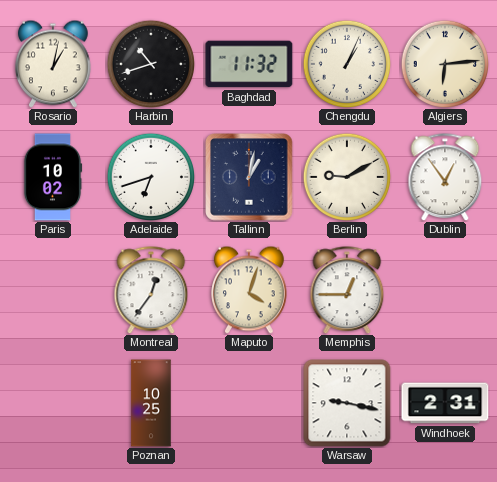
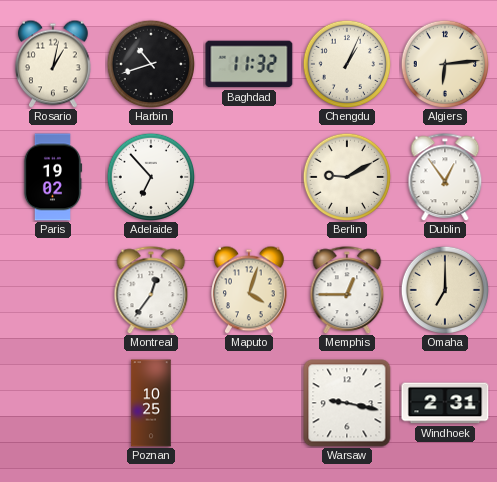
Paris: 10:02 -> 19:02 (53, 177)
Adelaide: 6:42 -> 6:53 (150, 176)
Tallinn: 1:02 -> none (249, 177)
Omaha: none -> 7:00 (444, 289)
